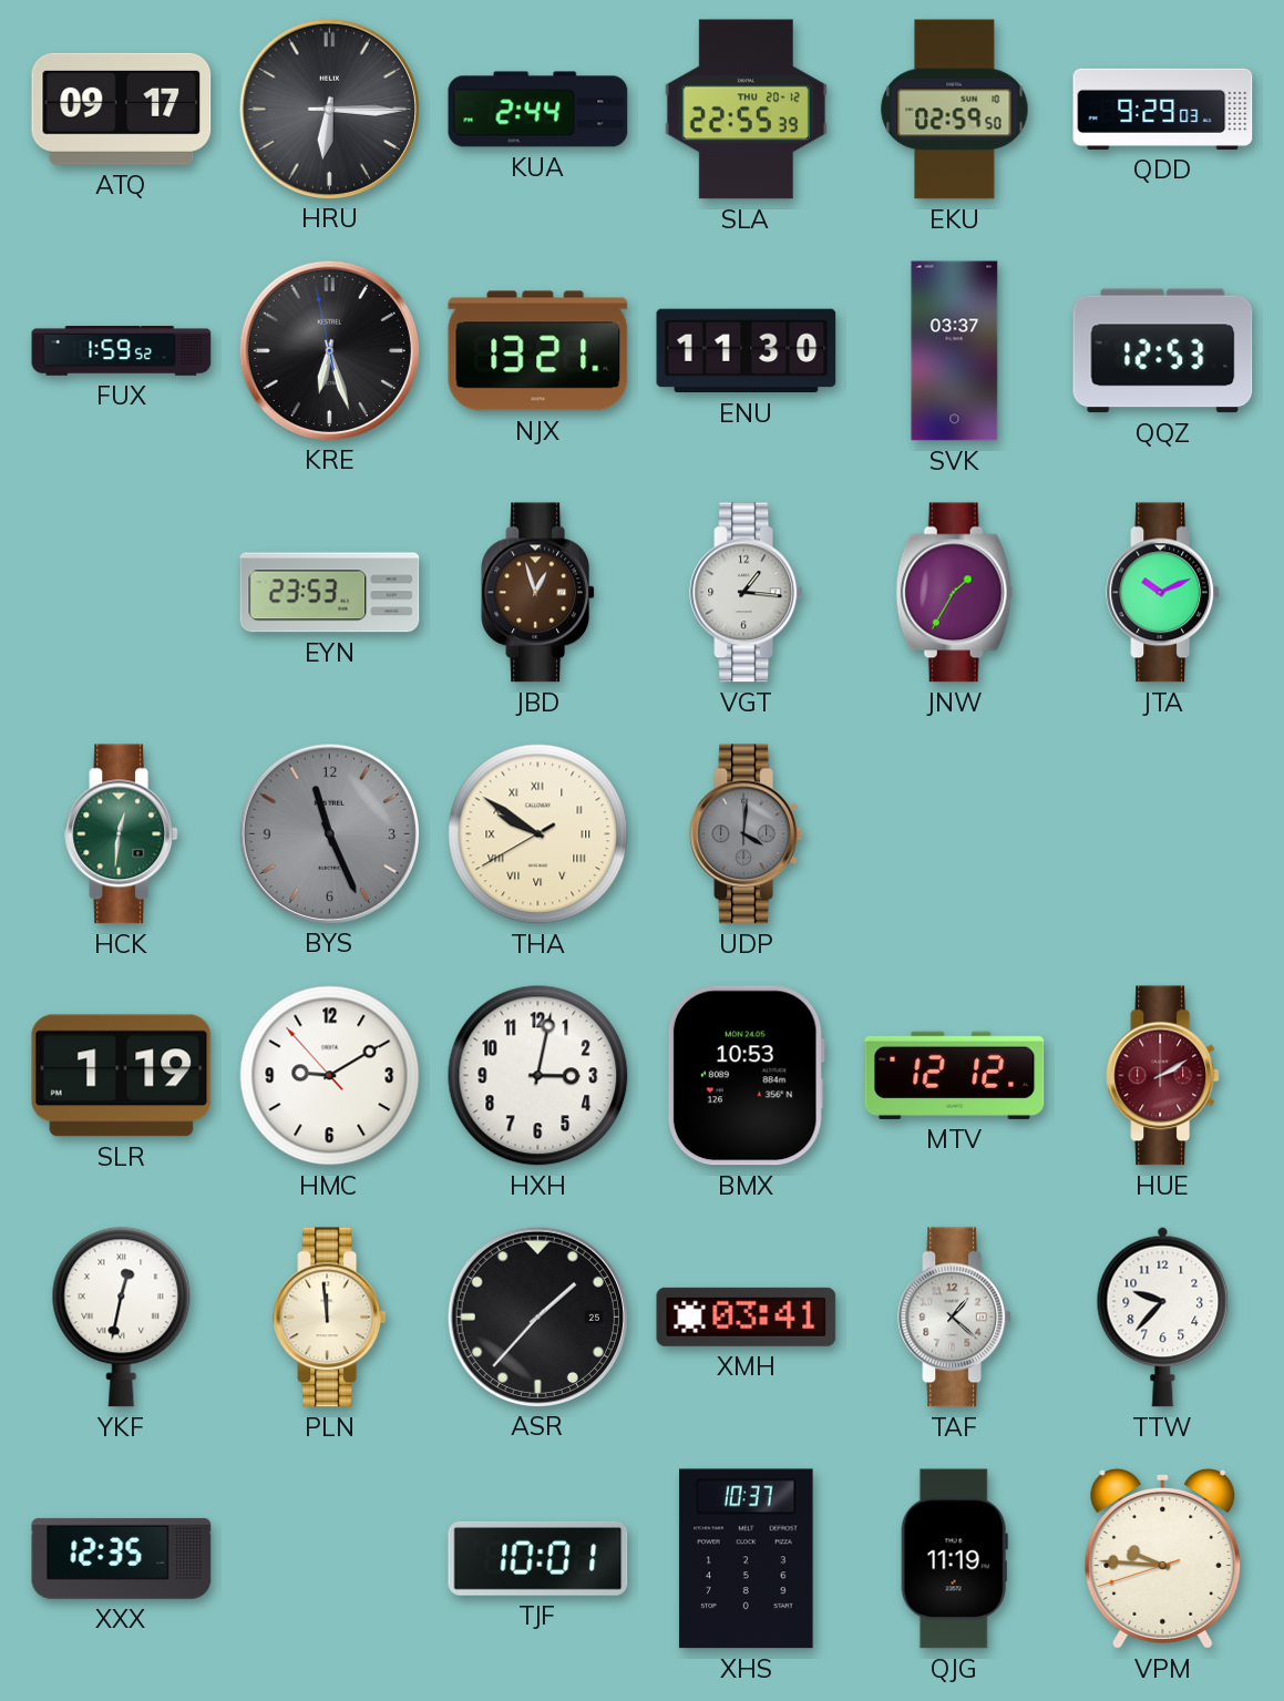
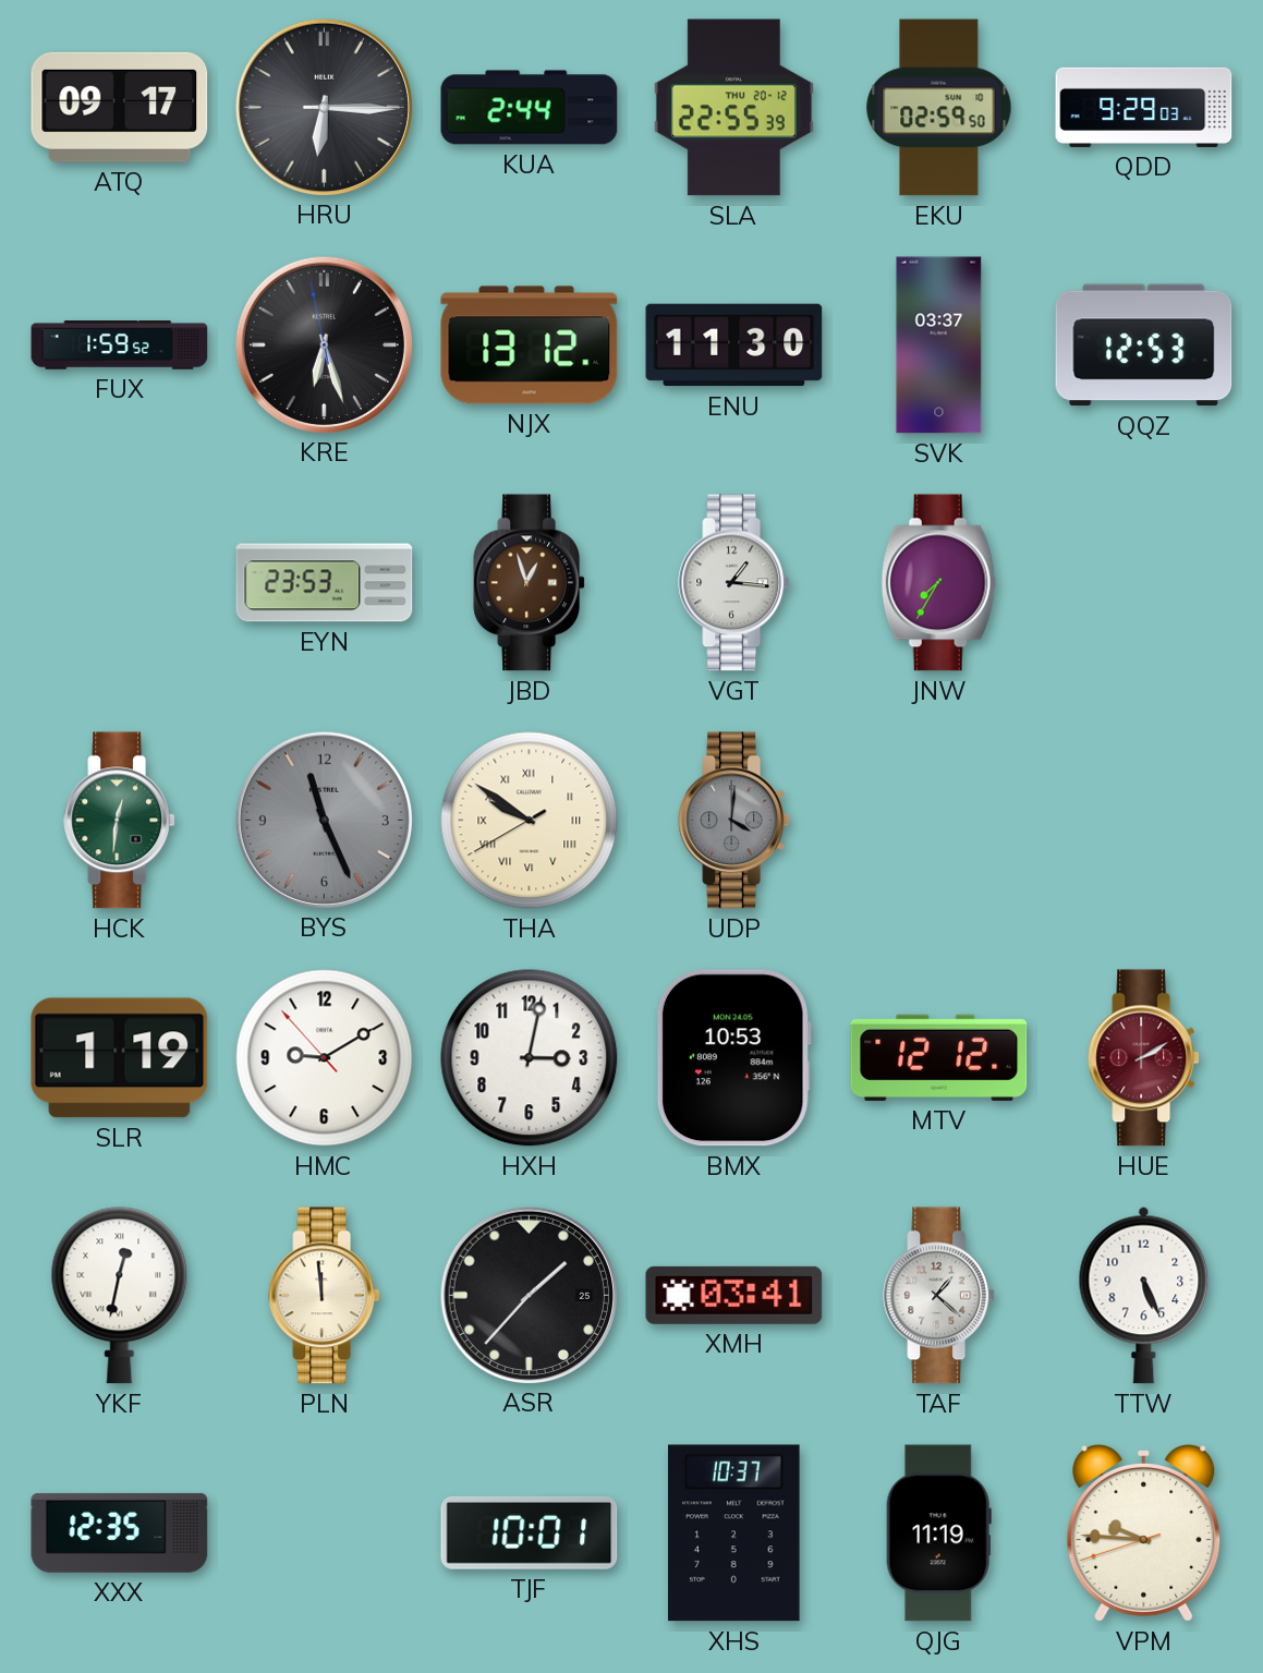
NJX: 13:21 -> 13:12 (530, 345)
JNW: 1:35 -> 7:35 (939, 583)
JTA: 10:11 -> none (1163, 593)
TTW: 9:37 -> 5:26 (1144, 1295)
